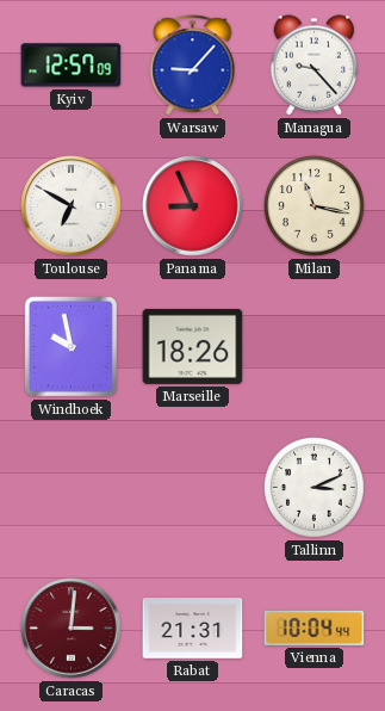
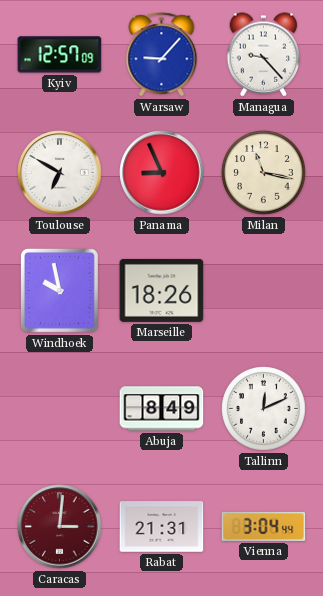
Abuja: none -> 8:49 (162, 409)
Tallinn: 3:11 -> 12:11 (264, 409)
Vienna: 10:04 -> 3:04 (264, 526)
